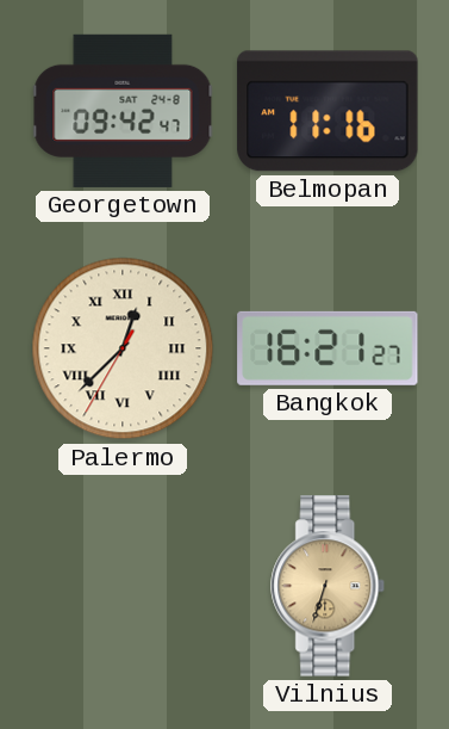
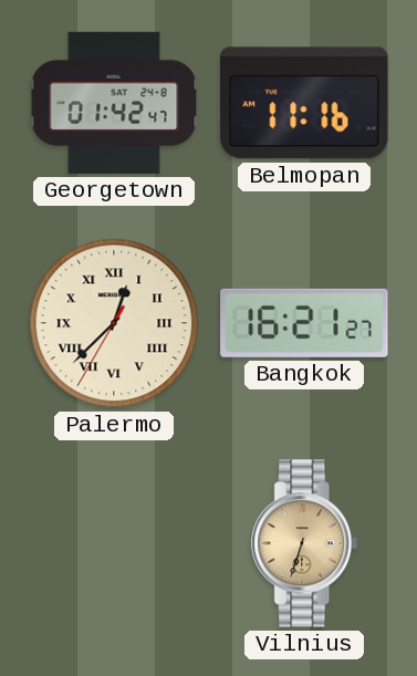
Georgetown: 09:42 -> 01:42 (114, 103)
